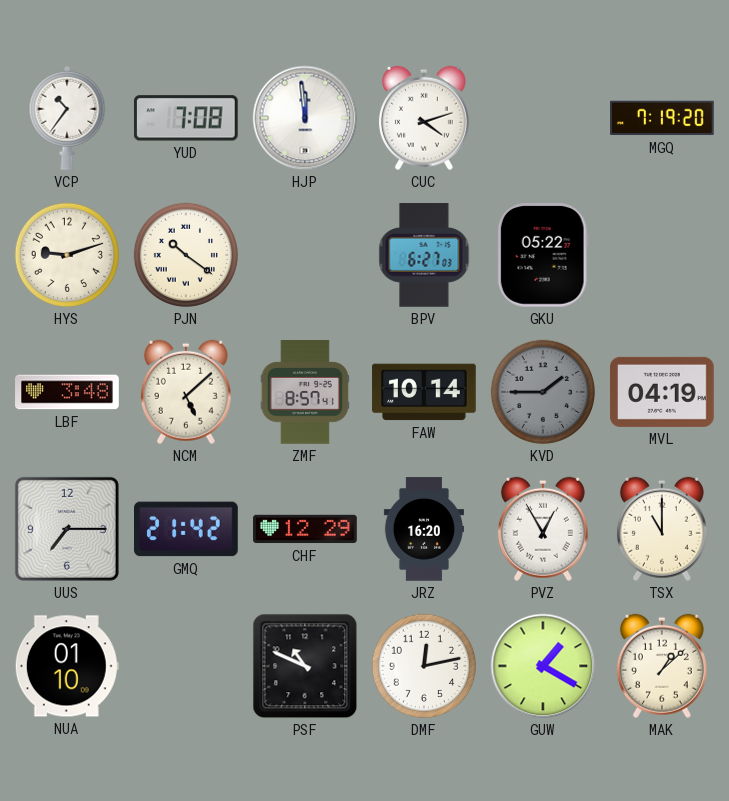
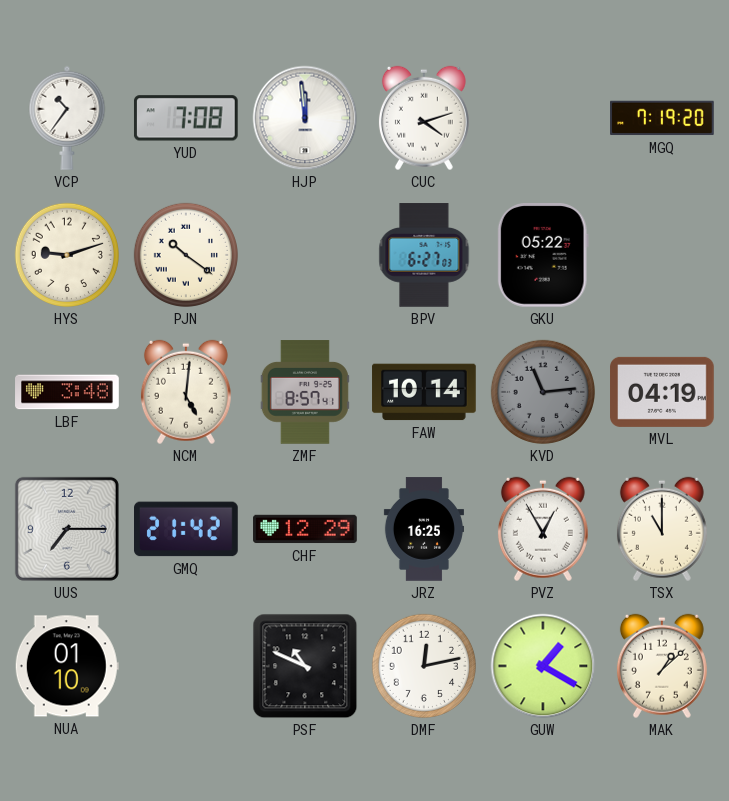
NCM: 5:08 -> 5:01 (186, 392)
KVD: 1:45 -> 11:14 (543, 392)
JRZ: 16:20 -> 16:25 (424, 529)
